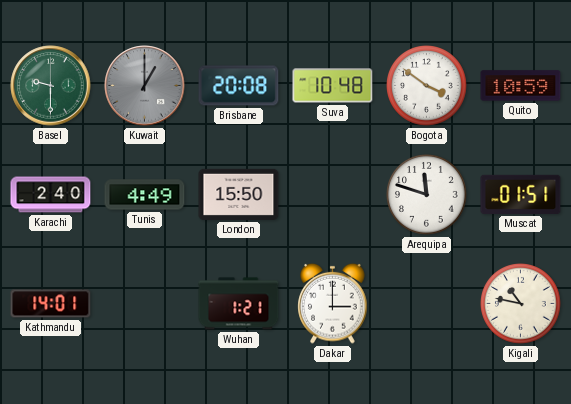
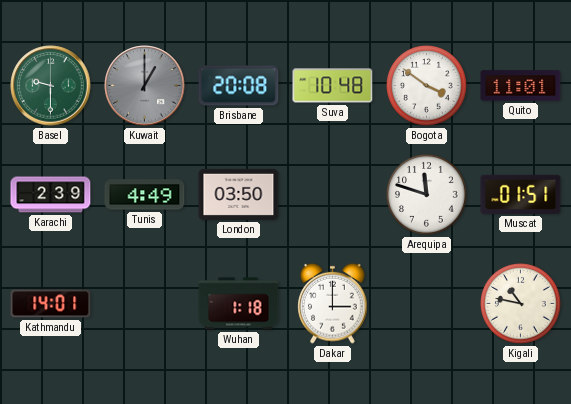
Quito: 10:59 -> 11:01 (521, 86)
Karachi: 2:40 -> 2:39 (51, 195)
London: 15:50 -> 03:50 (239, 194)
Wuhan: 1:21 -> 1:18 (239, 304)
